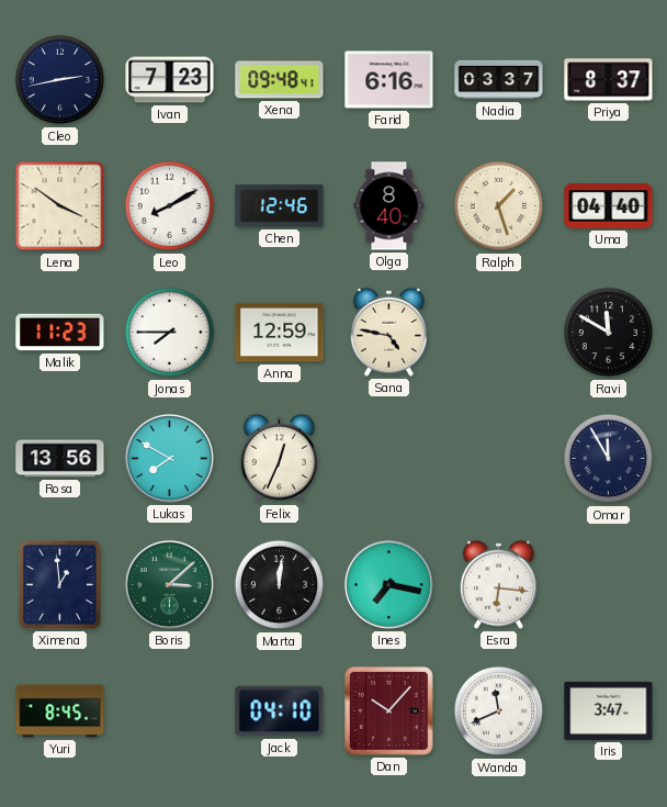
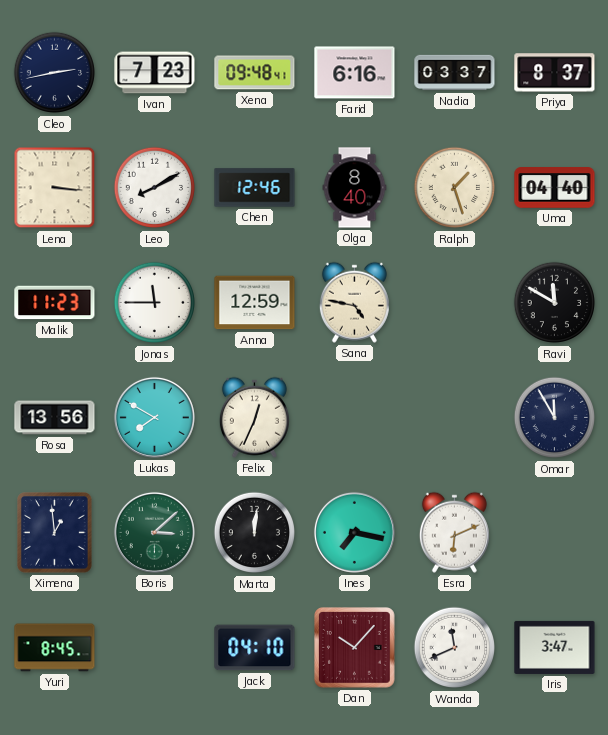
Lena: 3:51 -> 3:16 (55, 188)
Jonas: 7:45 -> 11:45 (155, 303)
Esra: 6:16 -> 6:11 (454, 532)
